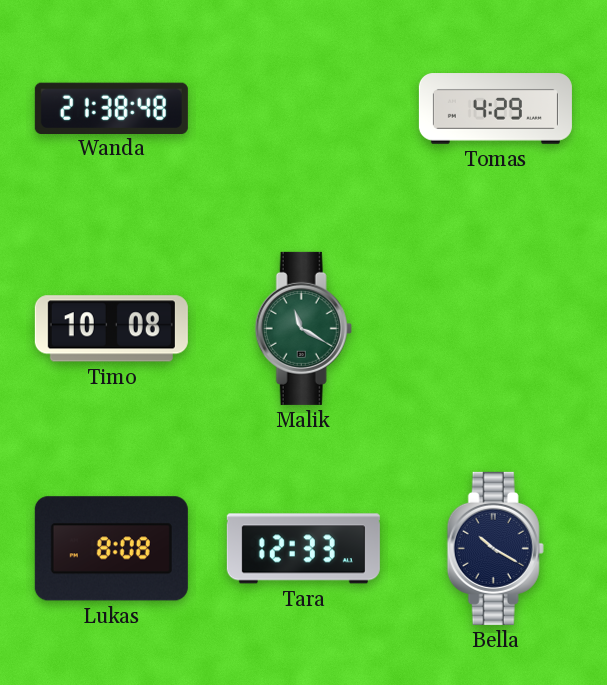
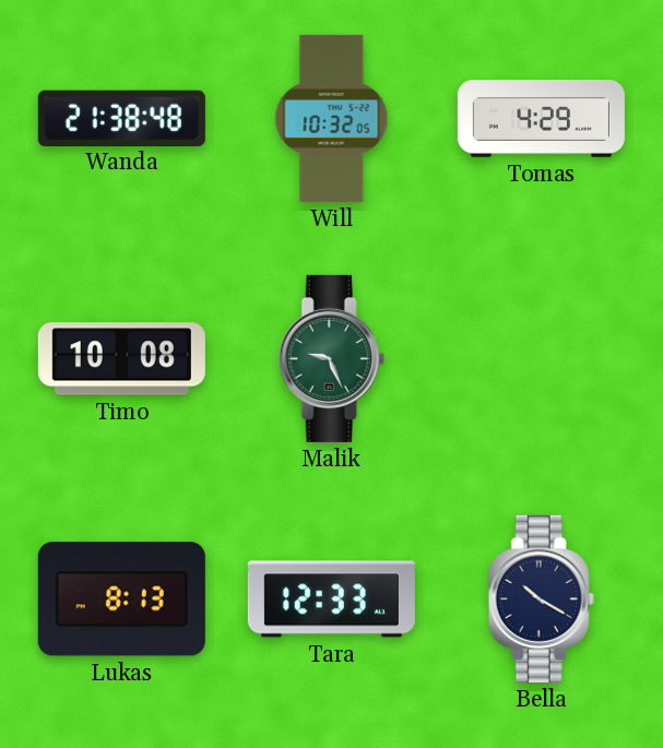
Will: none -> 10:32 (332, 118)
Malik: 11:20 -> 9:26 (331, 358)
Lukas: 8:08 -> 8:13 (121, 599)
